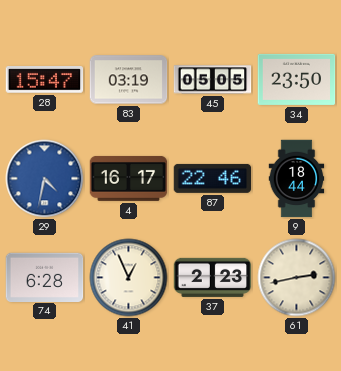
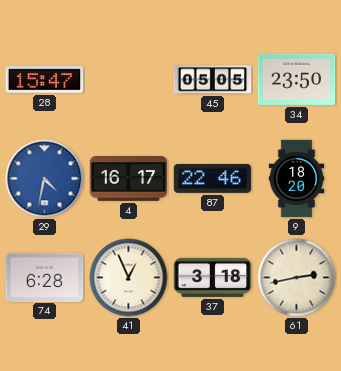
83: 03:19 -> none (129, 80)
9: 18:44 -> 18:20 (297, 179)
37: 2:23 -> 3:18 (213, 277)
